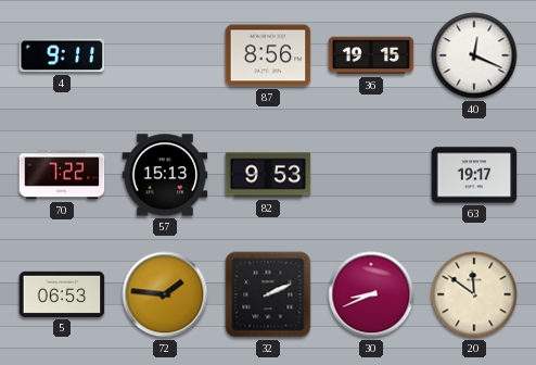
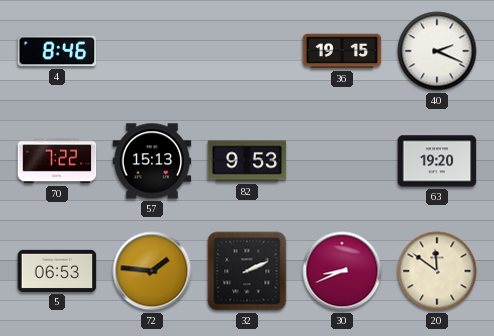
4: 9:11 -> 8:46 (57, 51)
87: 8:56 -> none (268, 55)
40: 12:19 -> 2:19 (437, 51)
63: 19:17 -> 19:20 (437, 161)
